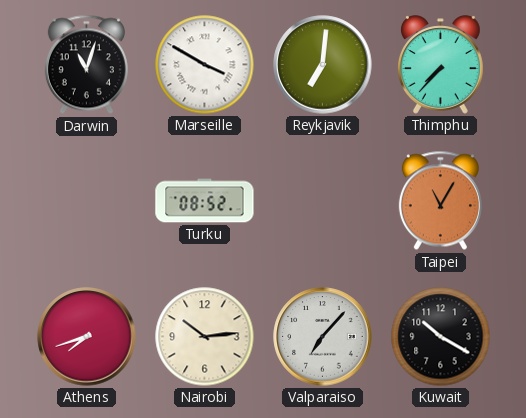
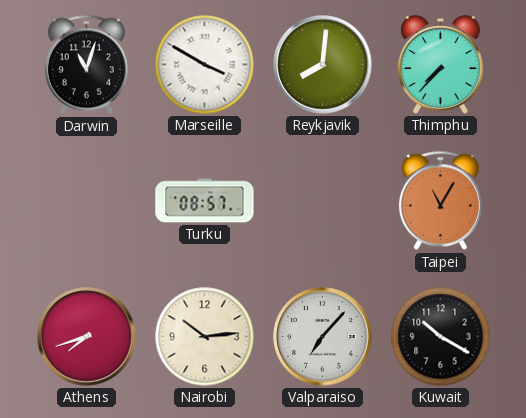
Reykjavik: 7:01 -> 8:01 (323, 65)
Turku: 08:52 -> 08:57 (205, 201)
